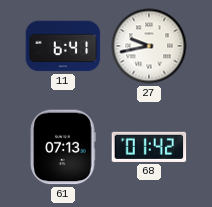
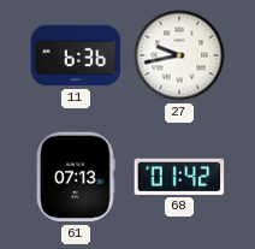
11: 6:41 -> 6:36 (76, 55)
